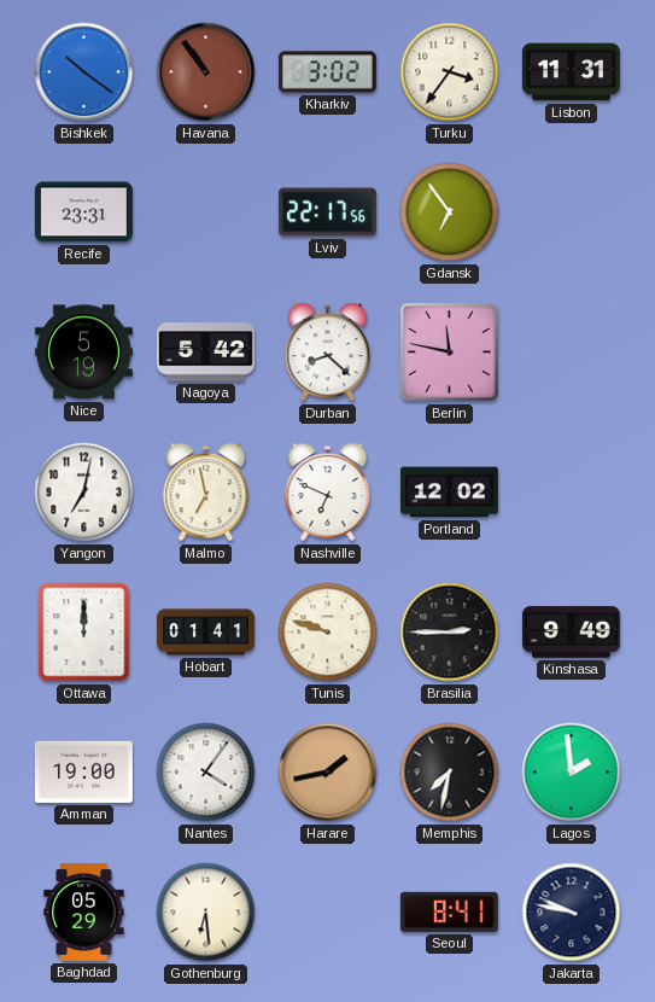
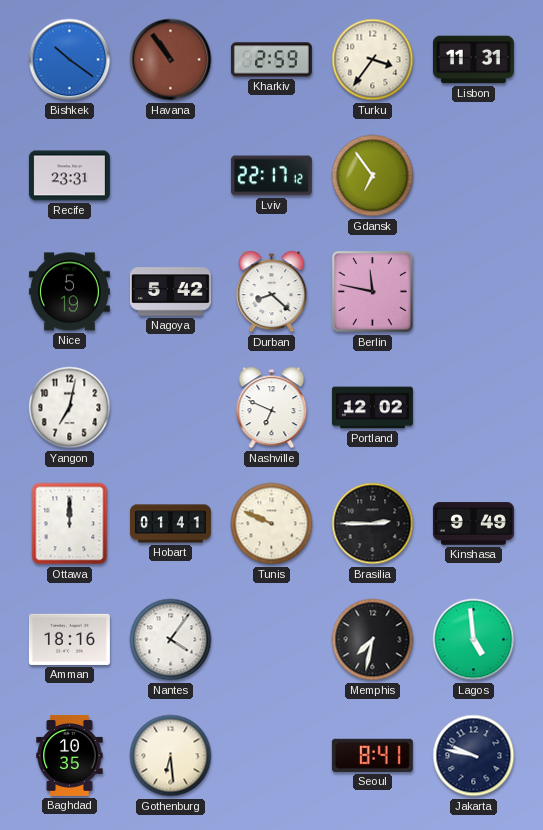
Kharkiv: 3:02 -> 2:59 (271, 60)
Lviv: 22:17:56 -> 22:17:12 (271, 176)
Malmo: 6:58 -> none (206, 493)
Tunis: 9:48 -> 9:49 (272, 524)
Amman: 19:00 -> 18:16 (69, 639)
Harare: 1:43 -> none (328, 773)
Lagos: 1:59 -> 4:59 (474, 640)
Baghdad: 05:29 -> 10:35 (70, 755)
